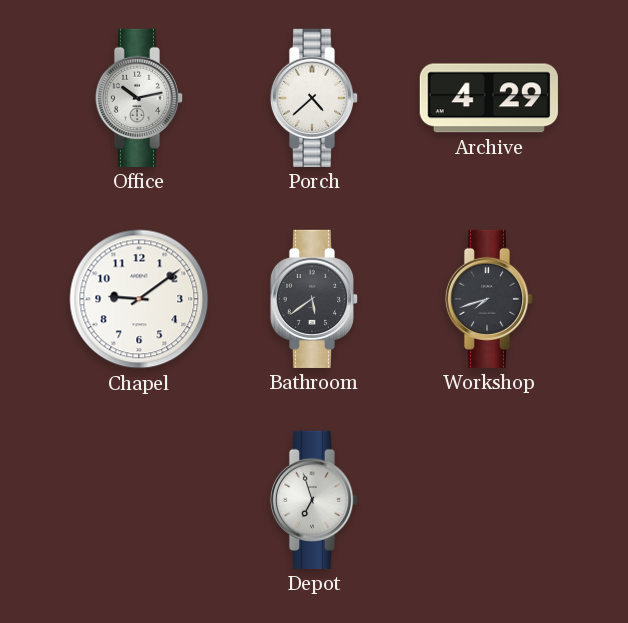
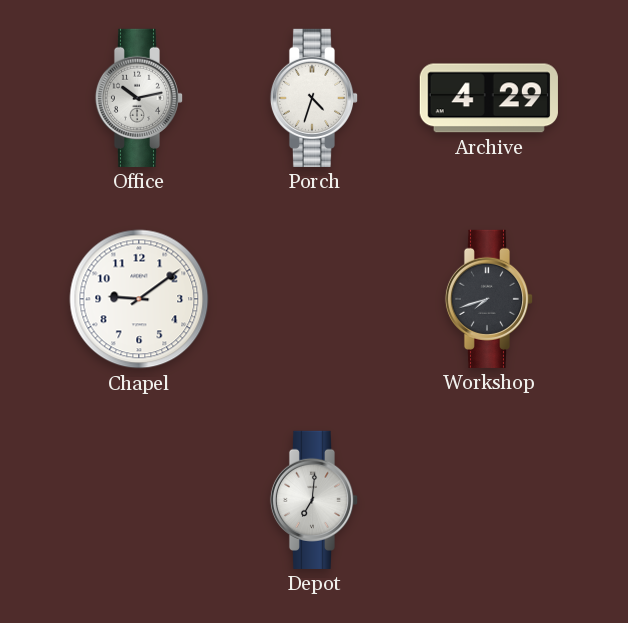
Porch: 4:38 -> 4:33 (314, 98)
Bathroom: 5:39 -> none (314, 299)
Depot: 6:57 -> 7:01 (314, 500)
